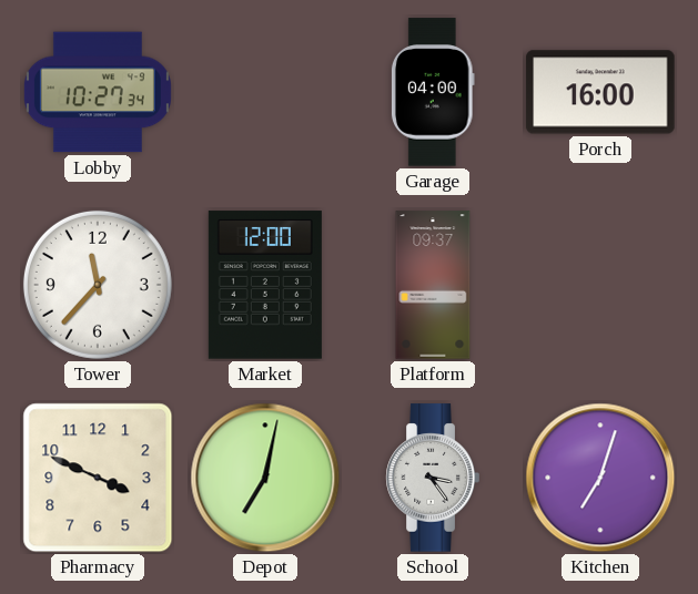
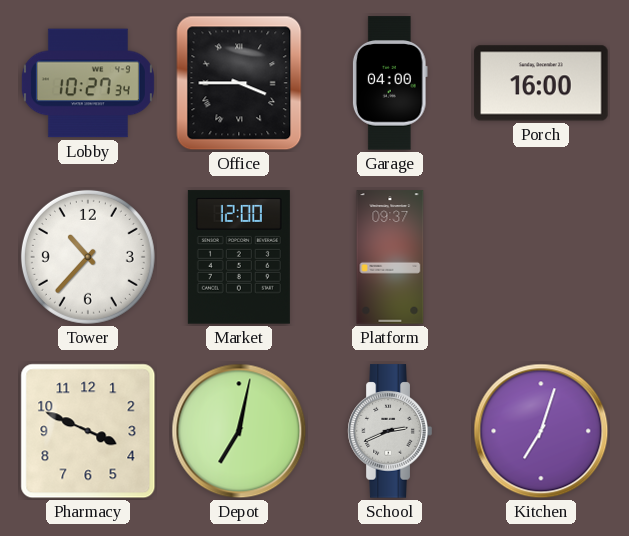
Office: none -> 3:45 (239, 83)
Tower: 11:37 -> 10:37 (88, 257)
School: 3:24 -> 2:41 (390, 431)
